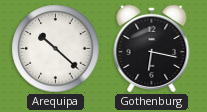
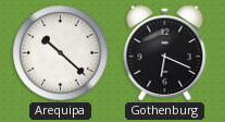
Gothenburg: 6:17 -> 6:19 (165, 52)
